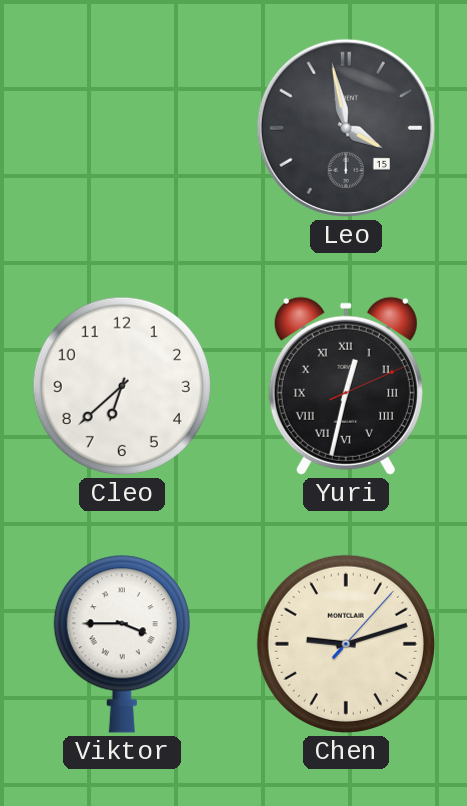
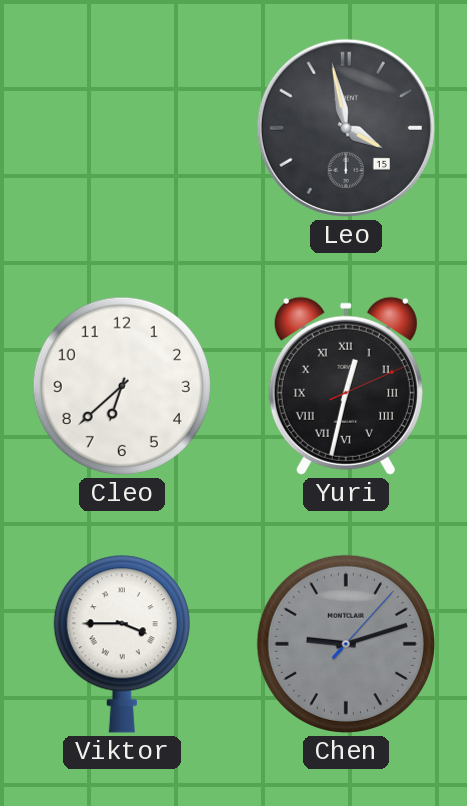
Chen dial: cream -> grey (346, 644)
